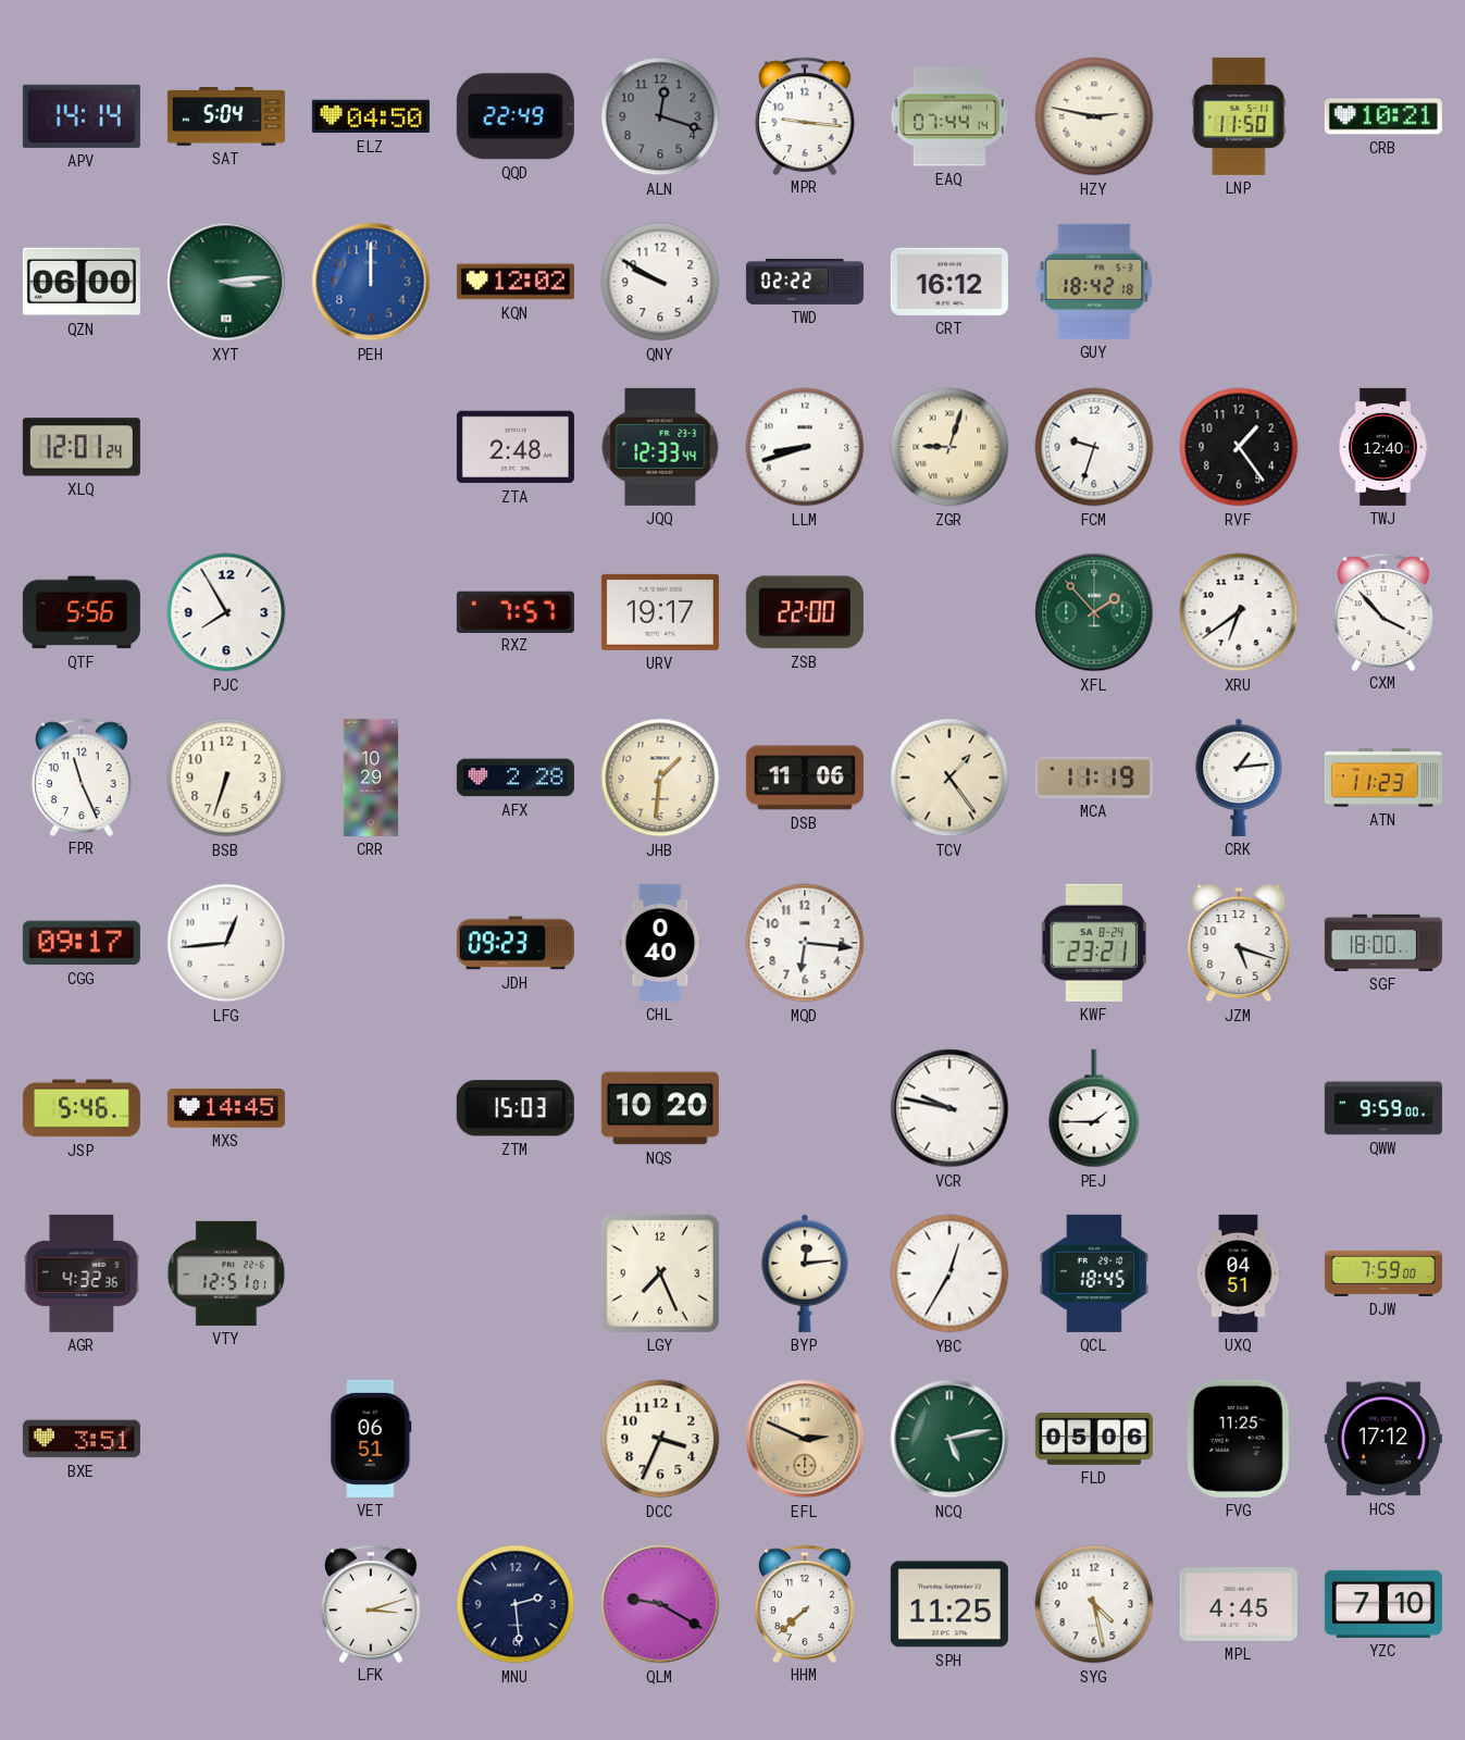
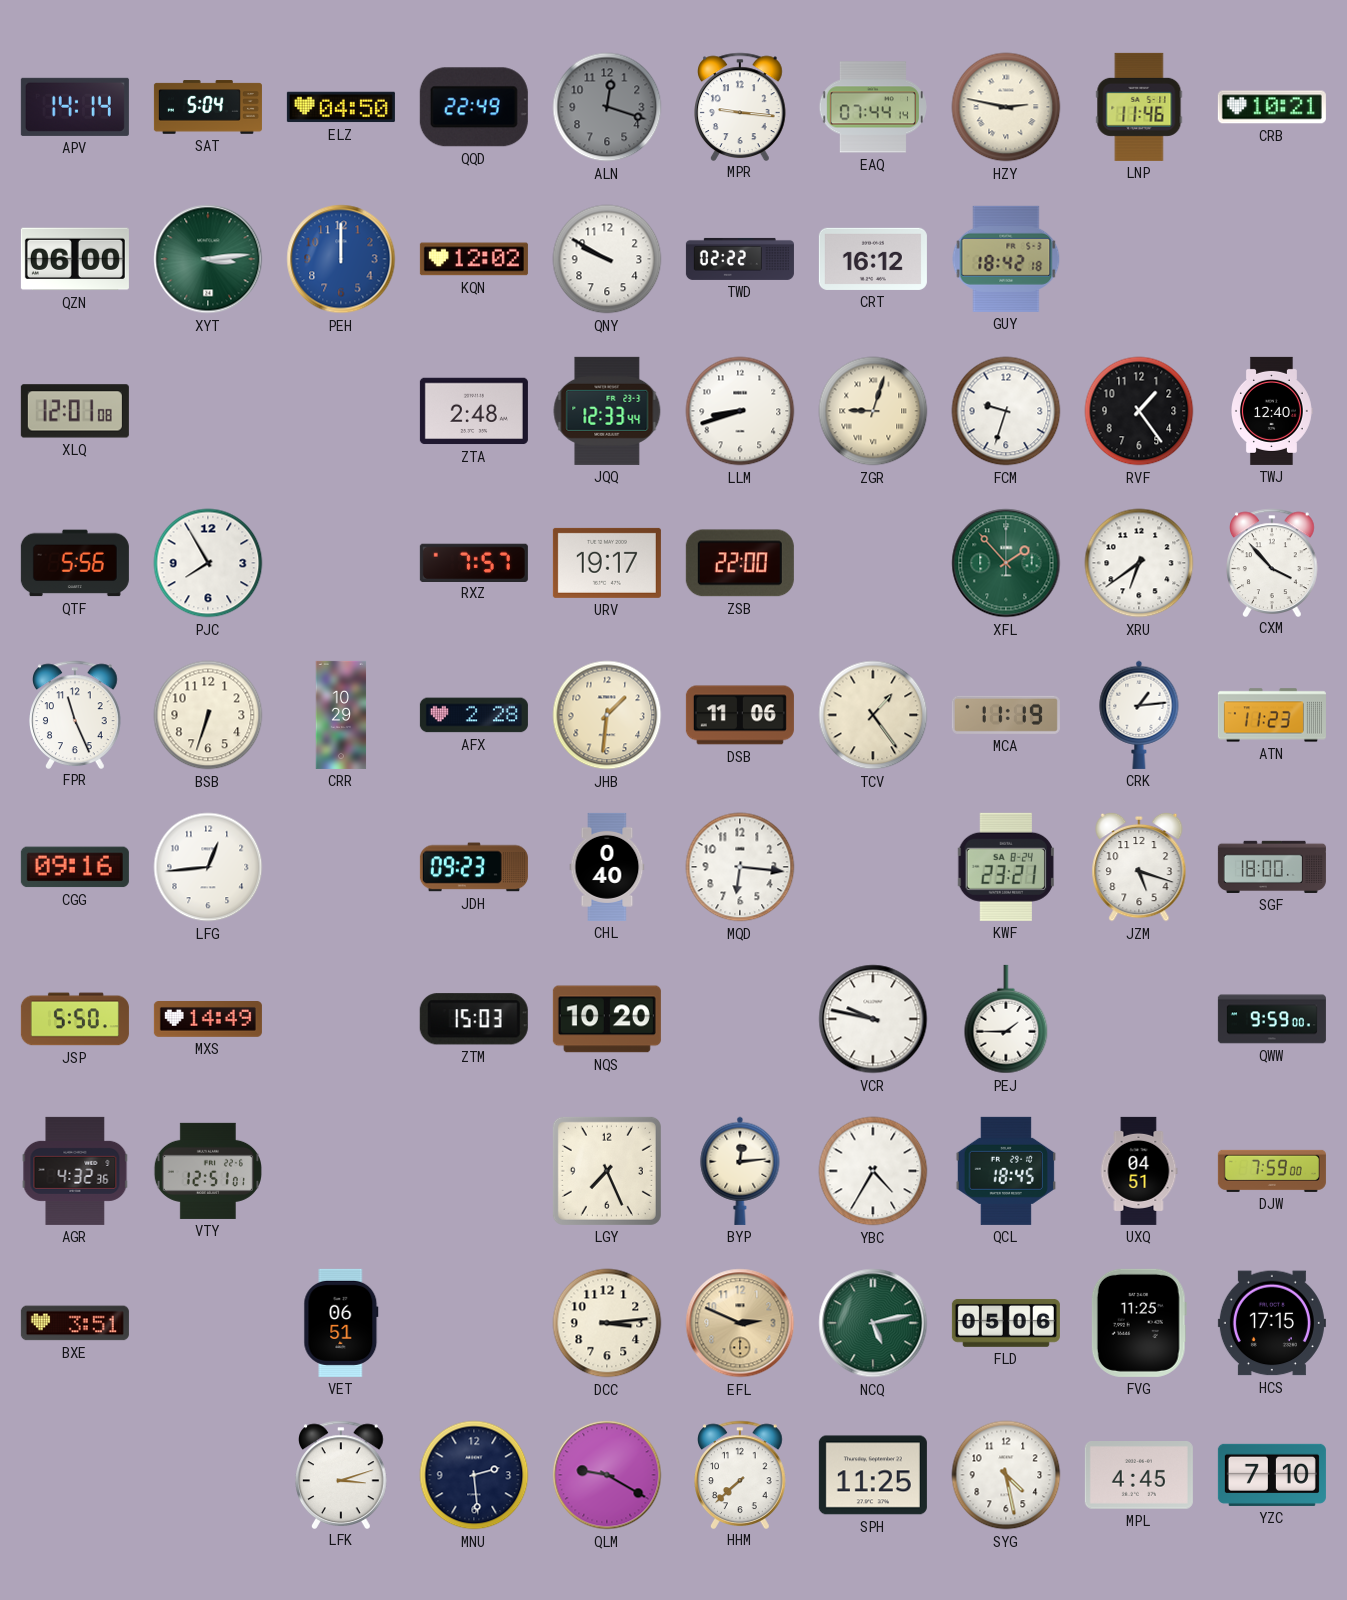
LNP: 11:50 -> 11:46 (1139, 107)
XLQ: 12:01:24 -> 12:01:08 (75, 411)
CGG: 09:17 -> 09:16 (75, 867)
JSP: 5:46 -> 5:50 (75, 1019)
MXS: 14:45 -> 14:49 (208, 1020)
YBC: 12:35 -> 4:35 (873, 1171)
DCC: 3:34 -> 3:14 (607, 1323)
HCS: 17:12 -> 17:15 (1272, 1323)
